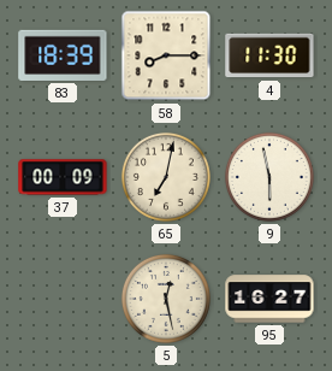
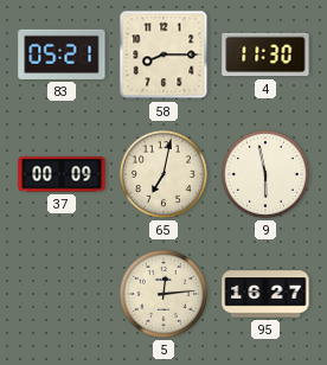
83: 18:39 -> 05:21 (62, 55)
5: 12:28 -> 12:14 (163, 294)
